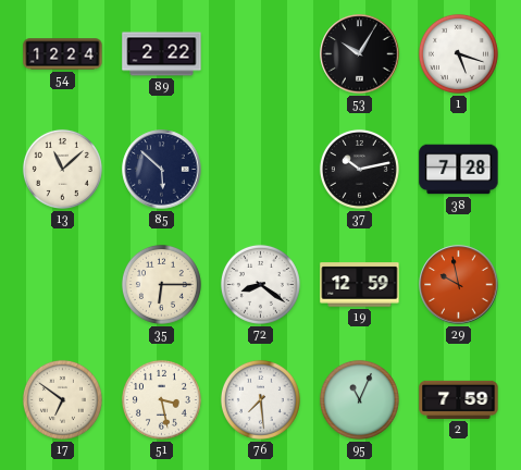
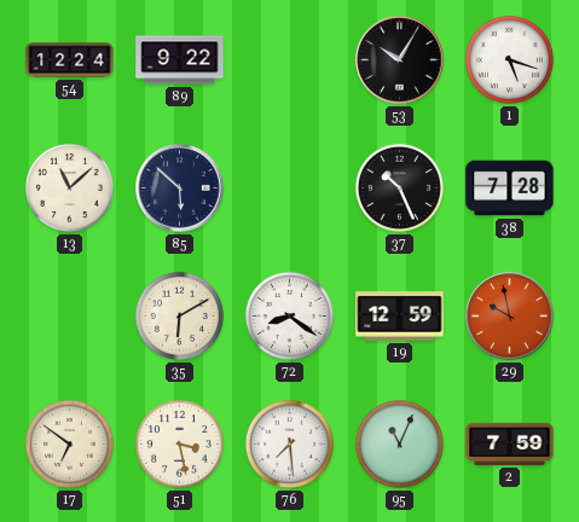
89: 2:22 -> 9:22 (180, 60)
37: 10:13 -> 10:26 (399, 187)
35: 6:15 -> 6:10 (179, 315)
